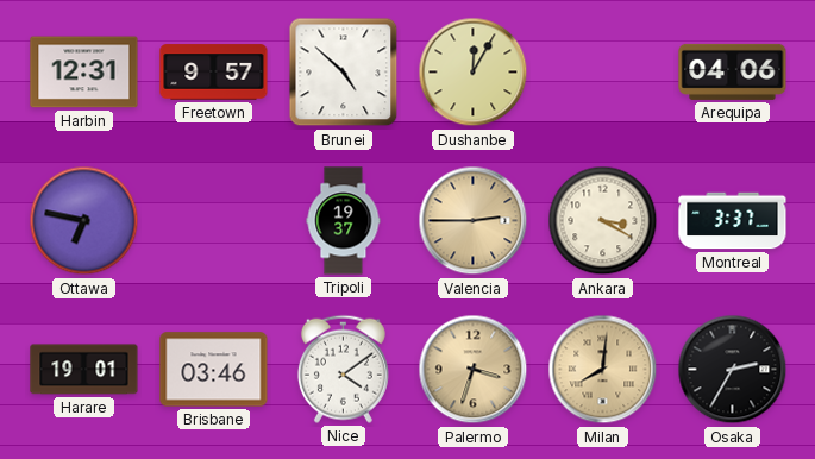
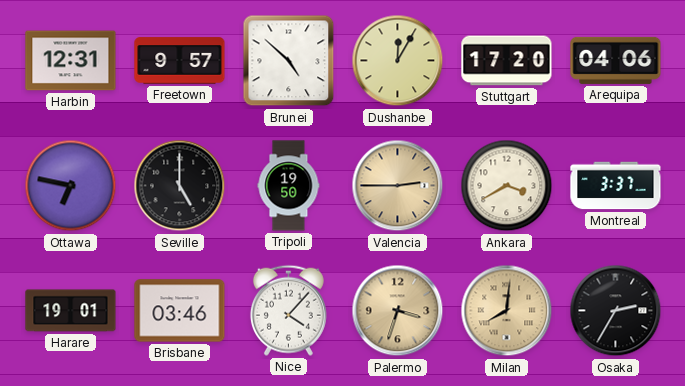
Stuttgart: none -> 17:20 (507, 61)
Seville: none -> 5:00 (180, 186)
Tripoli: 19:37 -> 19:50 (289, 186)
Ankara: 3:20 -> 3:40 (507, 186)
Nice: 4:09 -> 4:07 (288, 310)
